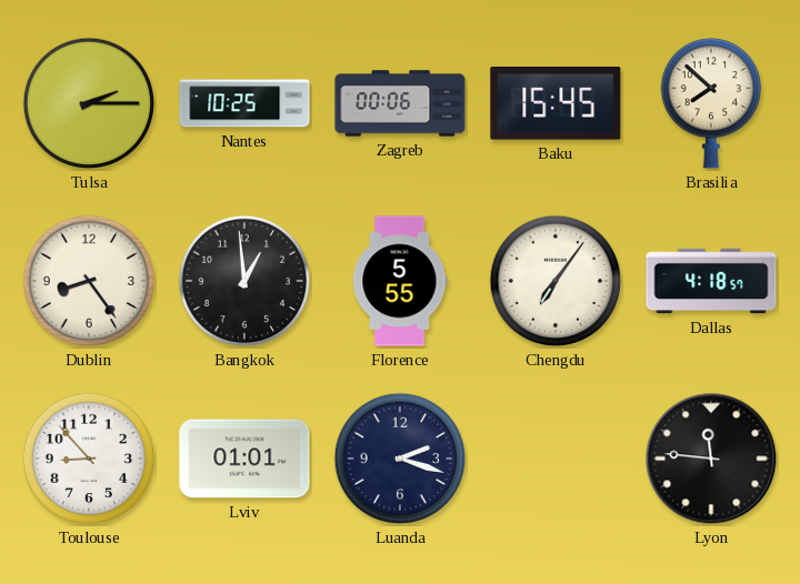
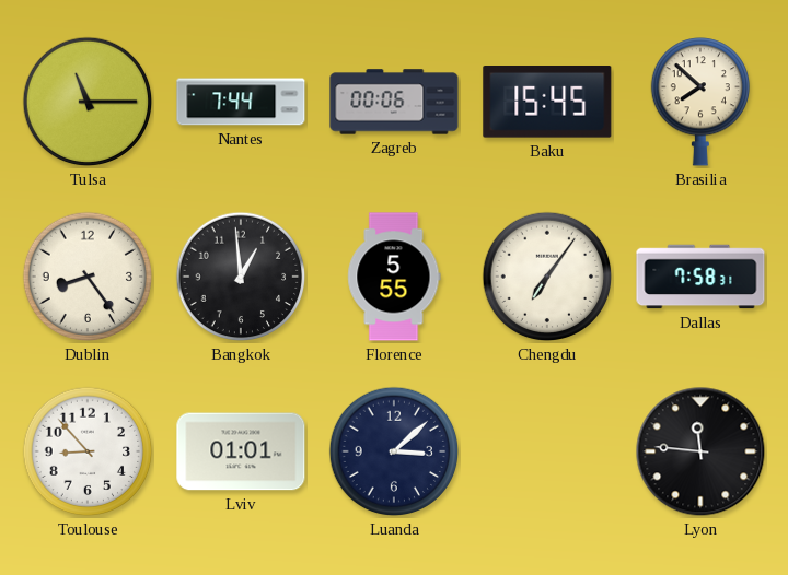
Tulsa: 2:15 -> 11:15 (88, 102)
Nantes: 10:25 -> 7:44 (241, 102)
Dallas: 4:18 -> 7:58 (700, 277)
Luanda: 2:18 -> 3:08 (394, 451)
